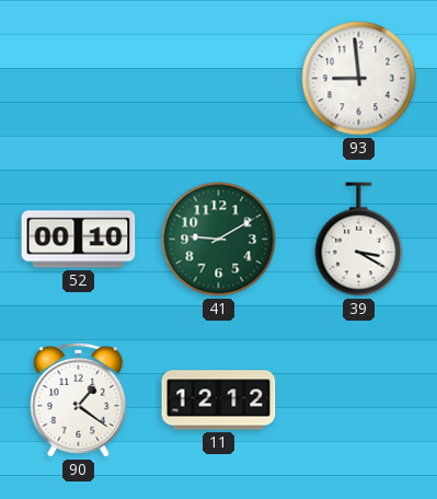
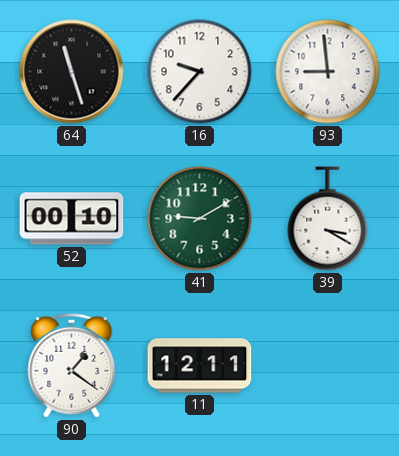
64: none -> 11:27 (72, 72)
16: none -> 9:37 (200, 72)
11: 12:12 -> 12:11 (200, 366)
